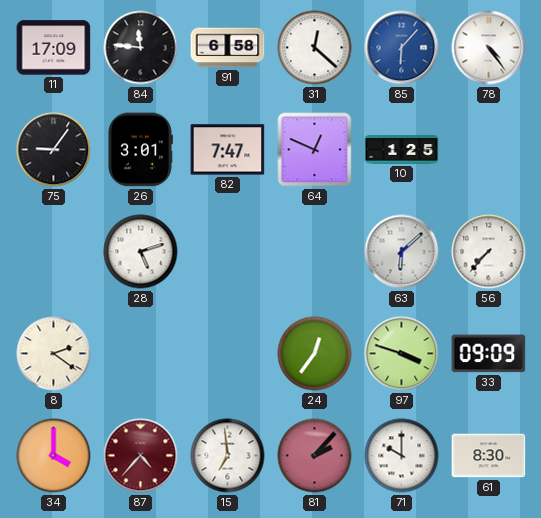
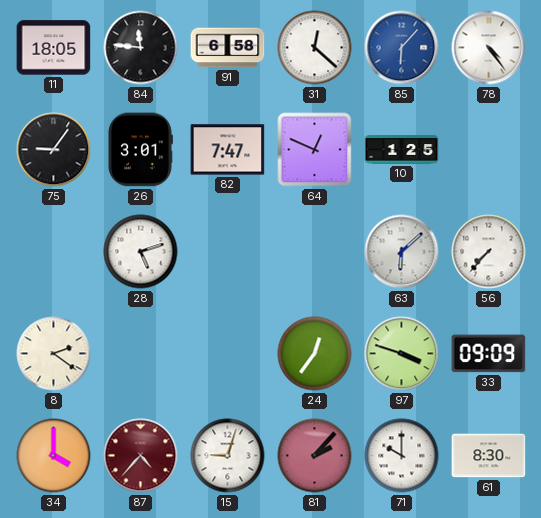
11: 17:09 -> 18:05 (54, 48)
15: 6:59 -> 9:03 (228, 456)
